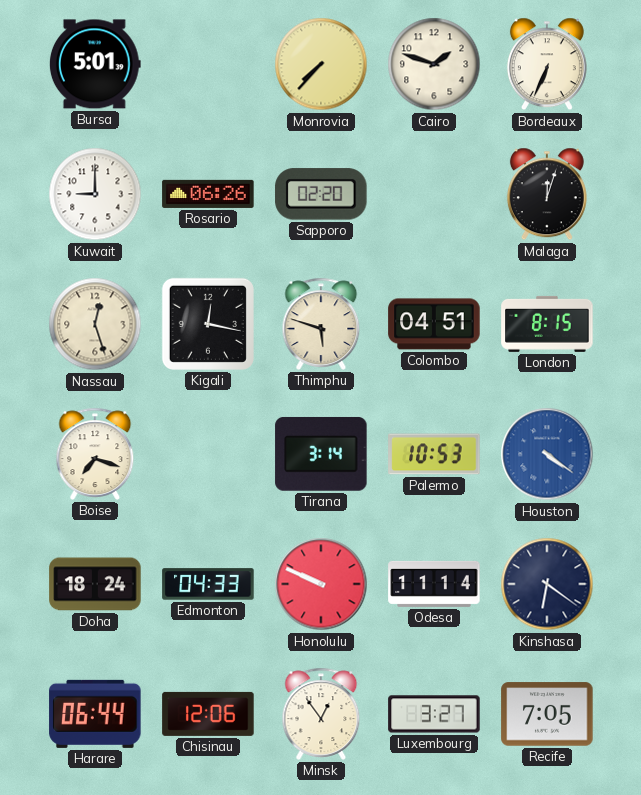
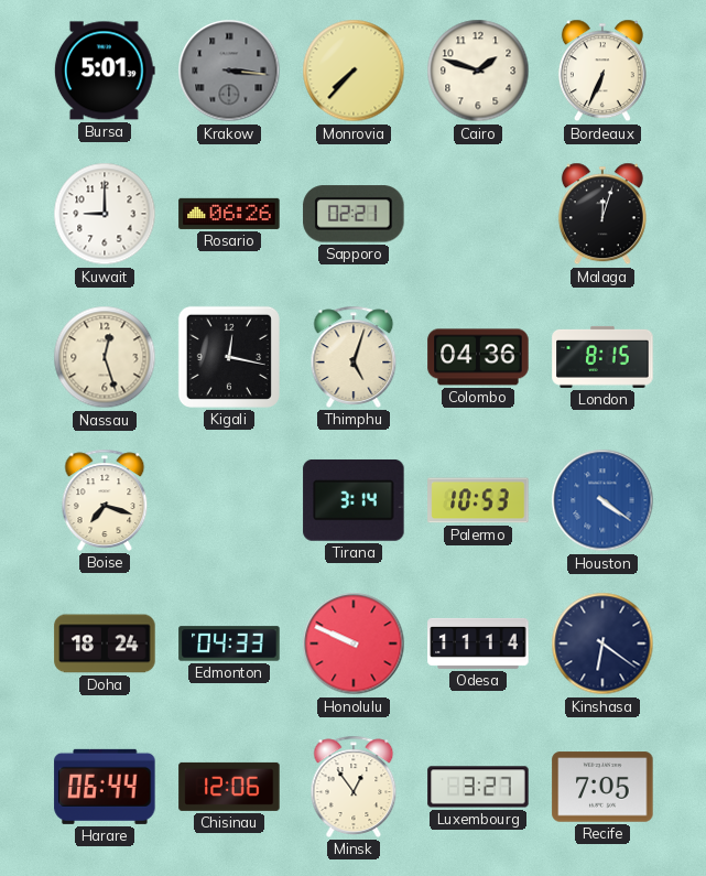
Krakow: none -> 3:16 (229, 71)
Sapporo: 02:20 -> 02:21 (354, 214)
Thimphu: 5:48 -> 5:03 (354, 357)
Colombo: 04:51 -> 04:36 (478, 357)
